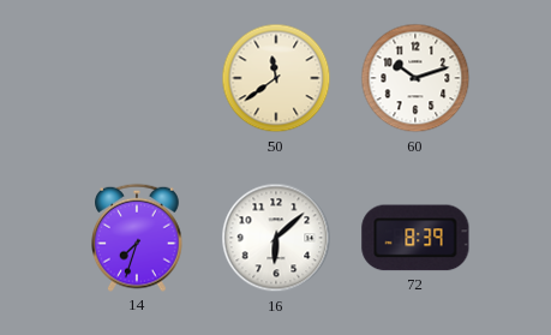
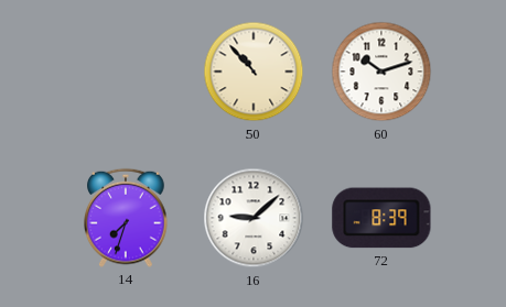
50: 11:39 -> 10:53 (254, 72)
16: 6:08 -> 9:08 (254, 218)
